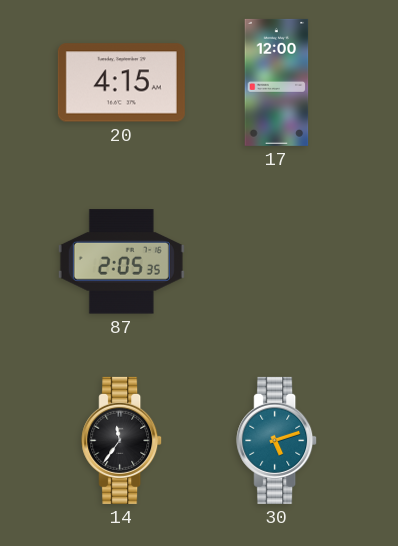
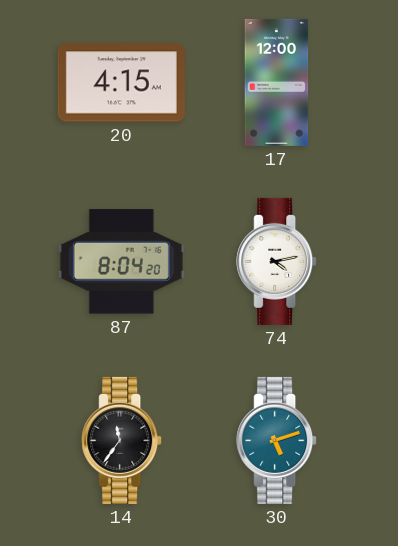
87: 2:05 -> 8:04 (121, 262)
74: none -> 4:13 (277, 261)
